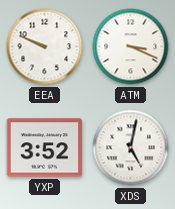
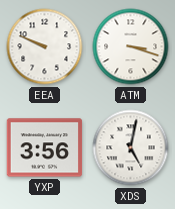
ATM: 3:19 -> 3:18 (131, 47)
YXP: 3:52 -> 3:56 (45, 148)
